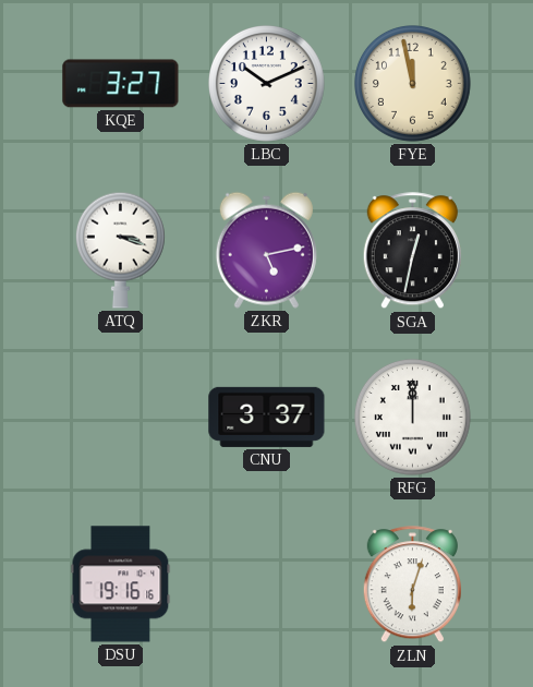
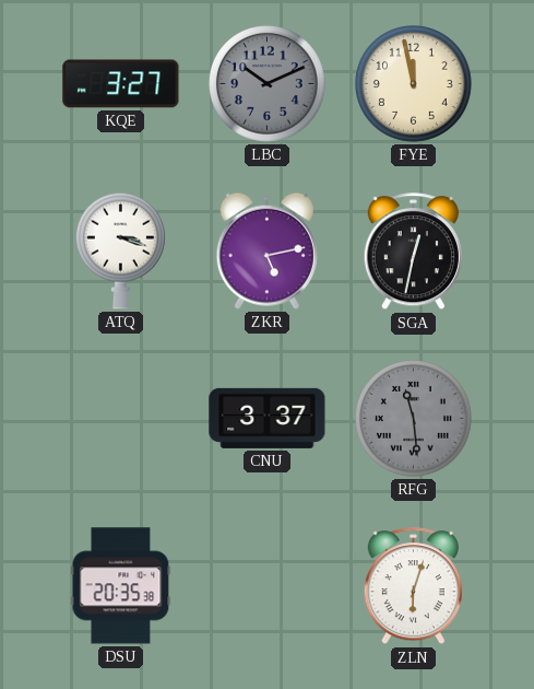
LBC dial: white -> grey (268, 84)
RFG: 12:00 -> 11:29 (414, 419)
RFG dial: white -> grey (414, 419)
DSU: 19:16 -> 20:35 (121, 586)
